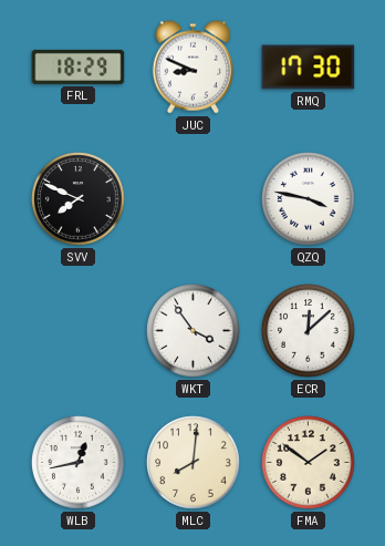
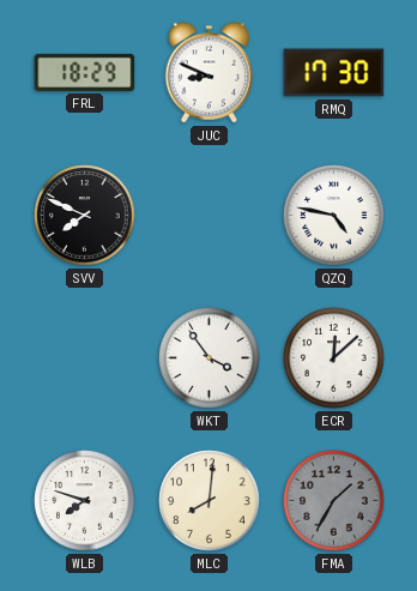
QZQ: 3:47 -> 4:47 (334, 216)
WLB: 12:43 -> 7:48 (85, 501)
FMA: 1:51 -> 1:35 (334, 501)
FMA dial: cream -> grey (334, 501)
